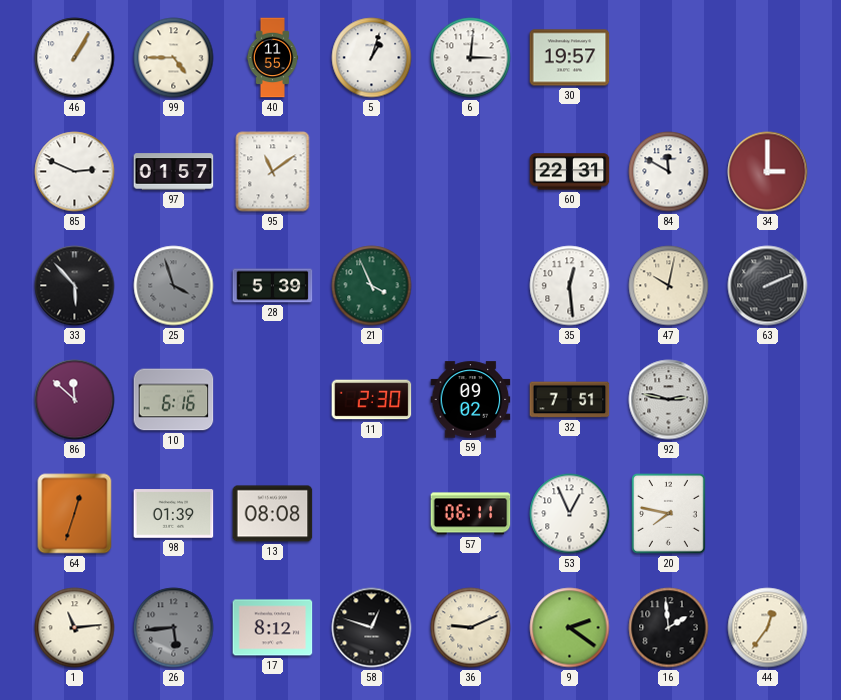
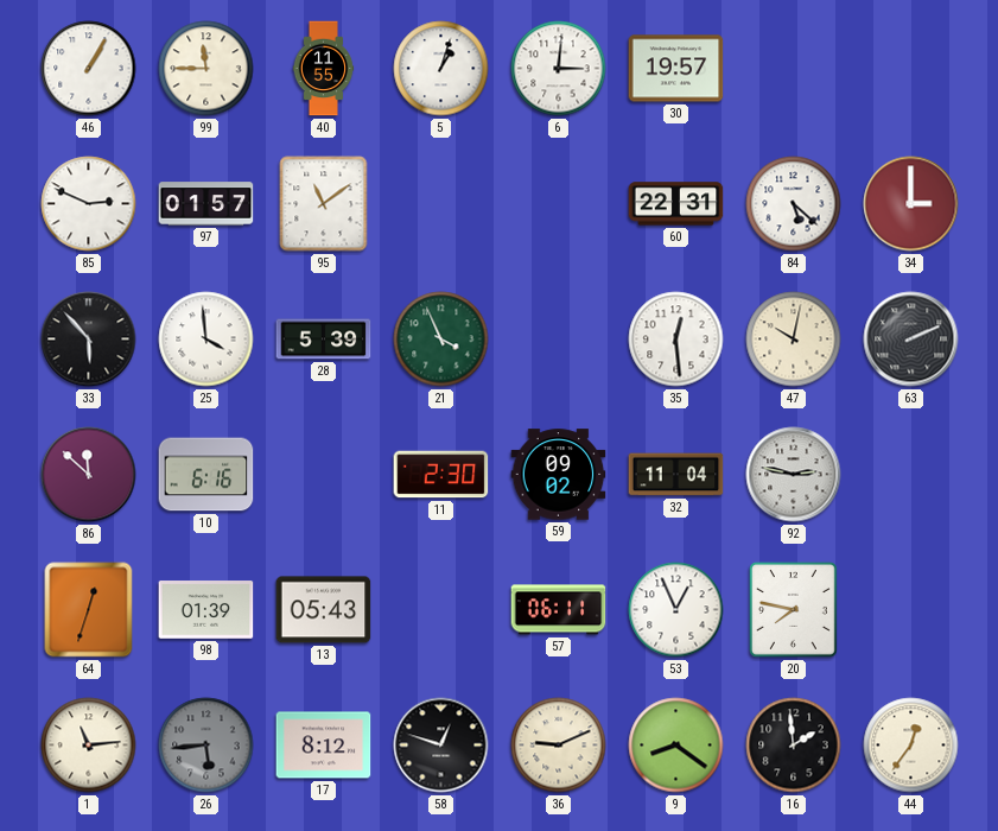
99: 4:45 -> 11:45 (206, 69)
84: 11:50 -> 5:22 (794, 204)
25: 3:57 -> 3:59 (206, 340)
25 dial: grey -> white (206, 340)
32: 7:51 -> 11:04 (676, 475)
13: 08:08 -> 05:43 (324, 610)
9: 2:21 -> 8:21 (676, 746)
